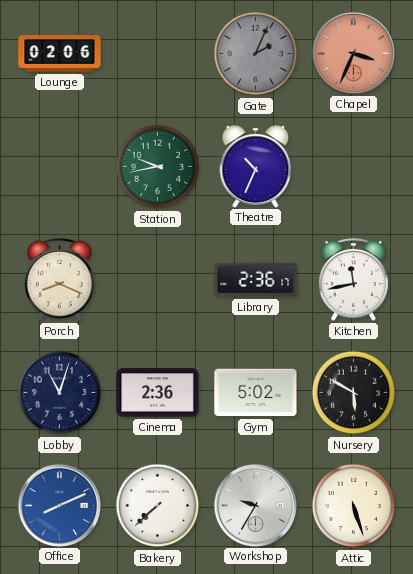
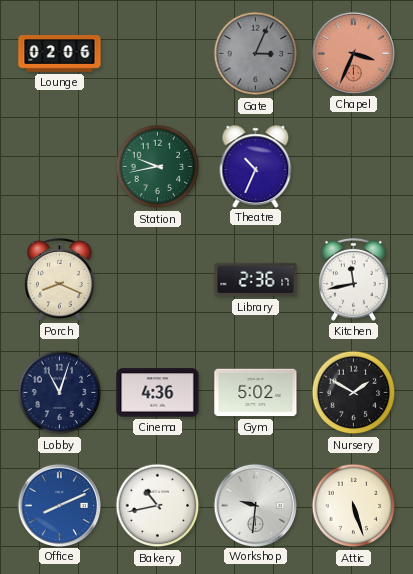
Gate: 2:04 -> 3:04 (256, 54)
Cinema: 2:36 -> 4:36 (158, 393)
Nursery: 5:50 -> 1:50 (354, 393)
Bakery: 7:38 -> 10:43 (158, 506)
Workshop: 9:35 -> 9:31 (255, 505)
